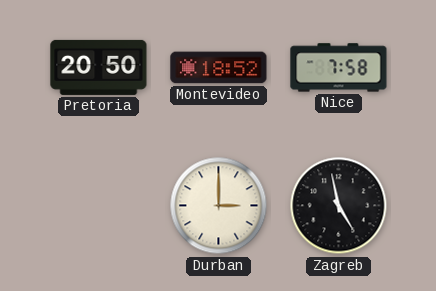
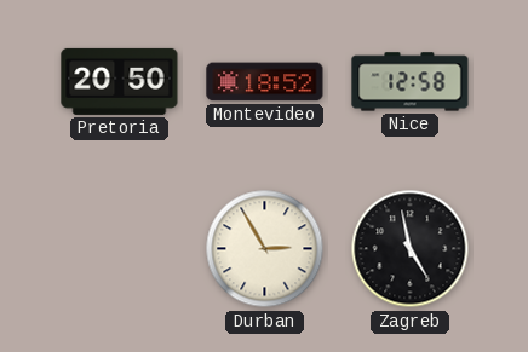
Nice: 7:58 -> 12:58 (411, 82)
Durban: 3:00 -> 2:55 (265, 249)
